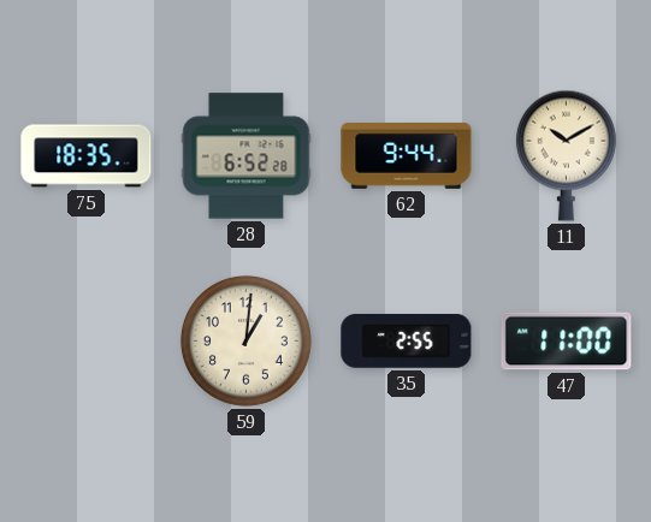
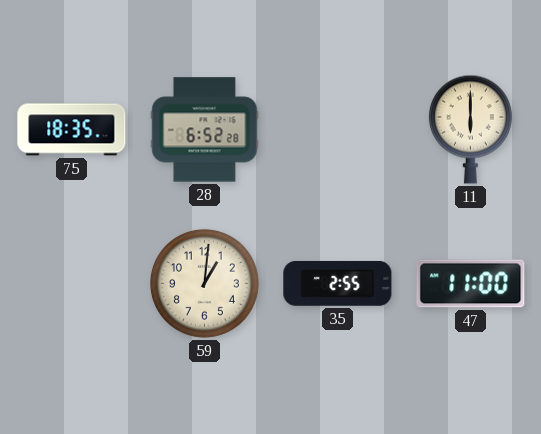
62: 9:44 -> none (407, 155)
11: 10:10 -> 6:00 (470, 129)
